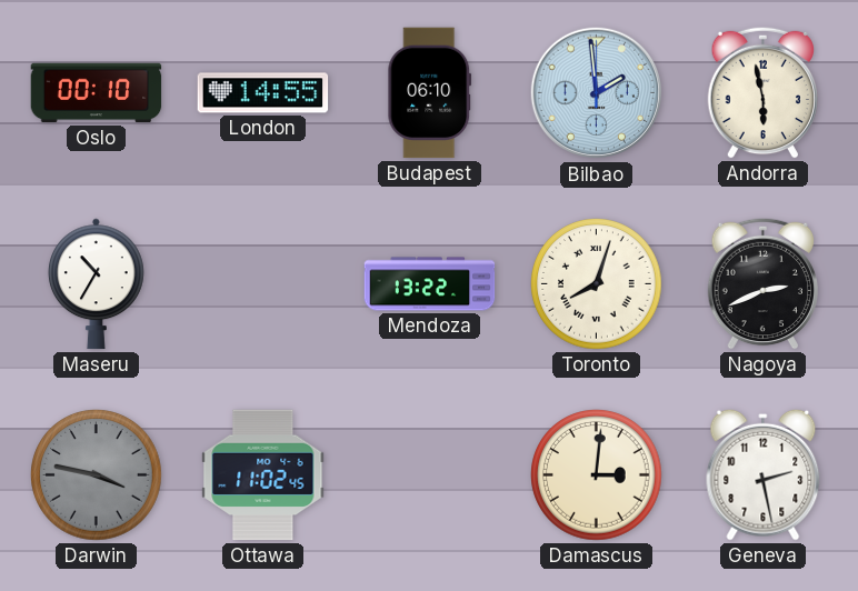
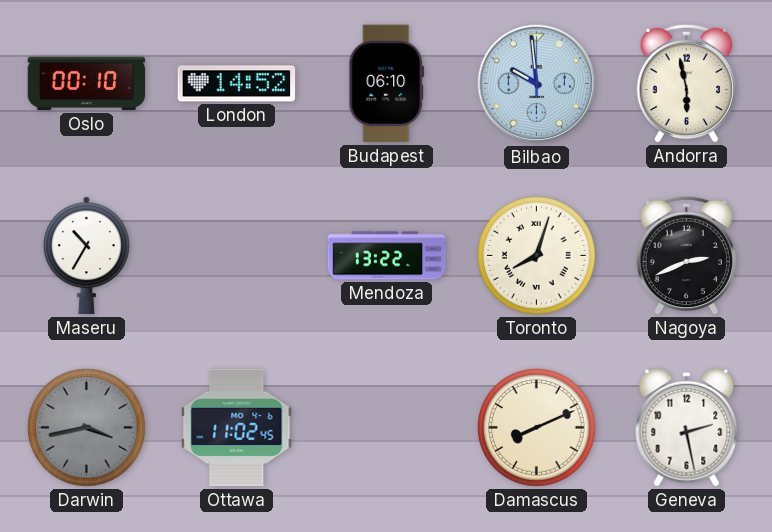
London: 14:55 -> 14:52 (237, 84)
Bilbao: 1:59 -> 9:59 (537, 84)
Darwin: 3:47 -> 3:43 (87, 428)
Damascus: 3:01 -> 8:11 (537, 428)
